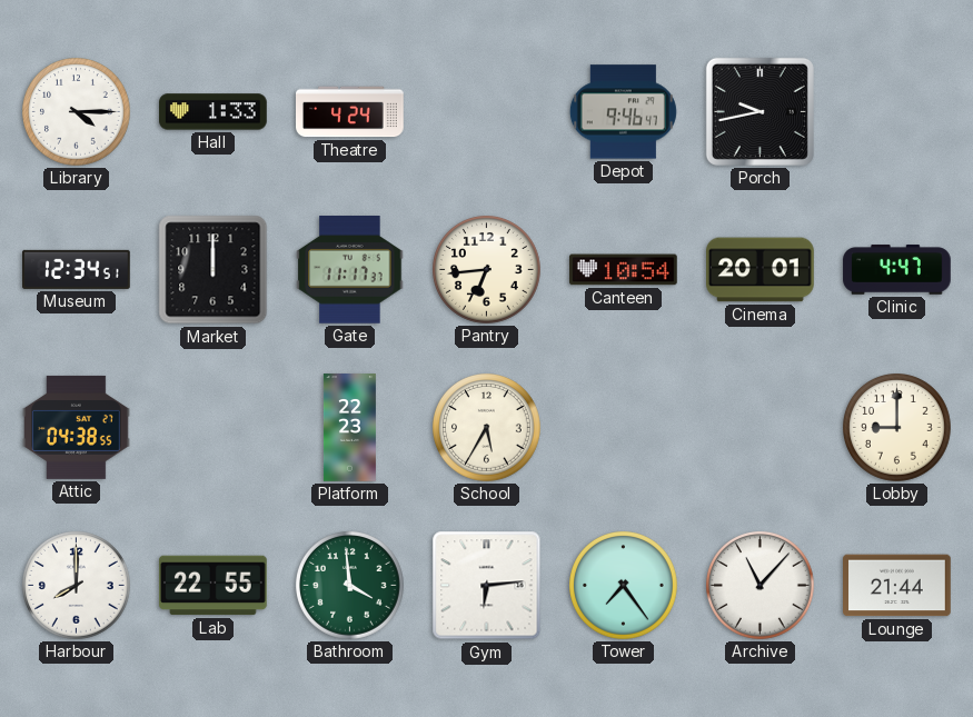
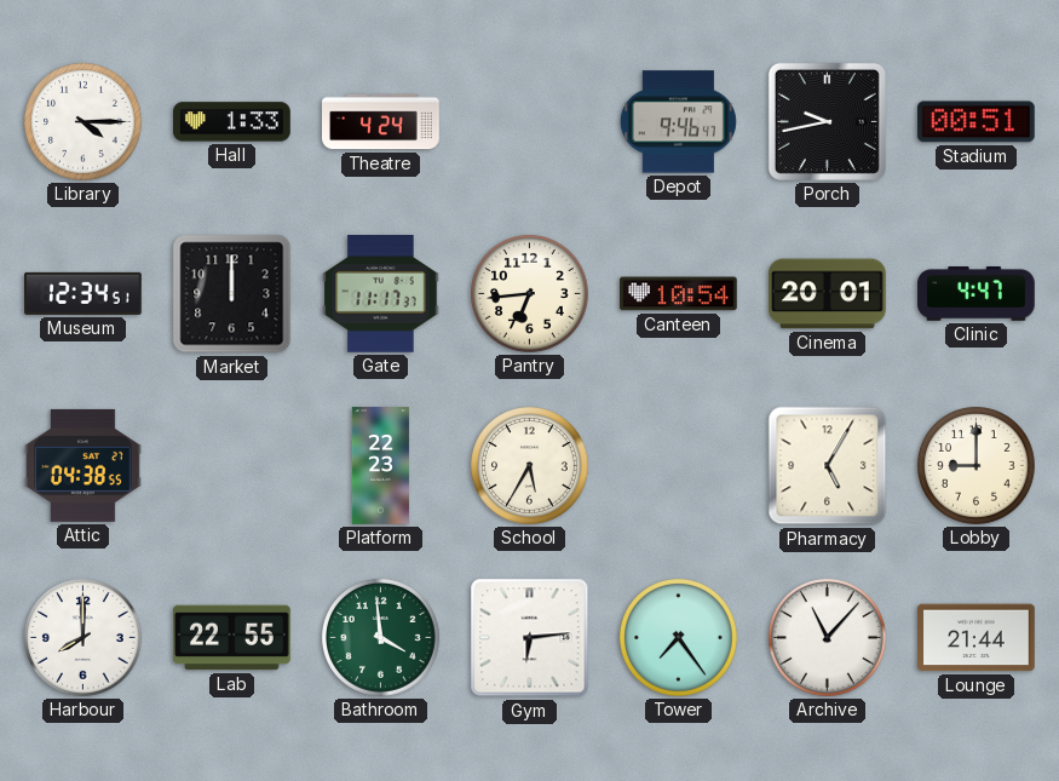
Stadium: none -> 00:51 (977, 122)
Pharmacy: none -> 5:05 (828, 466)
